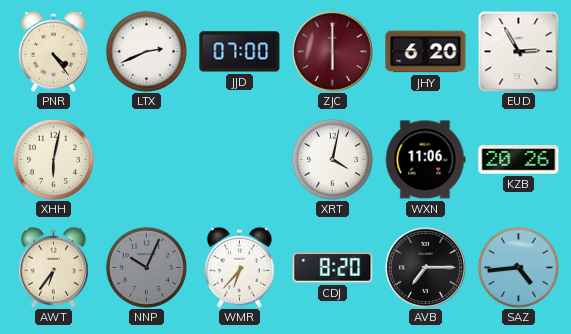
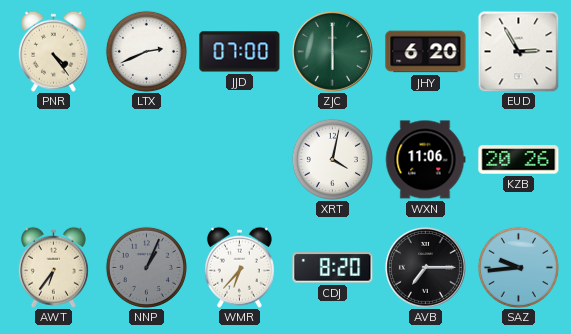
ZJC dial: burgundy -> green (332, 51)
XHH: 6:02 -> none (53, 159)
NNP: 10:04 -> 1:04 (146, 267)
SAZ: 4:44 -> 9:44 (518, 267)
